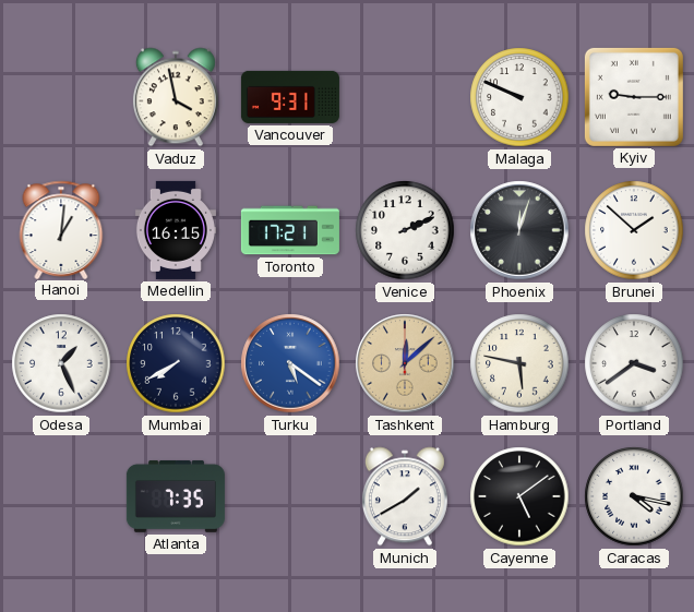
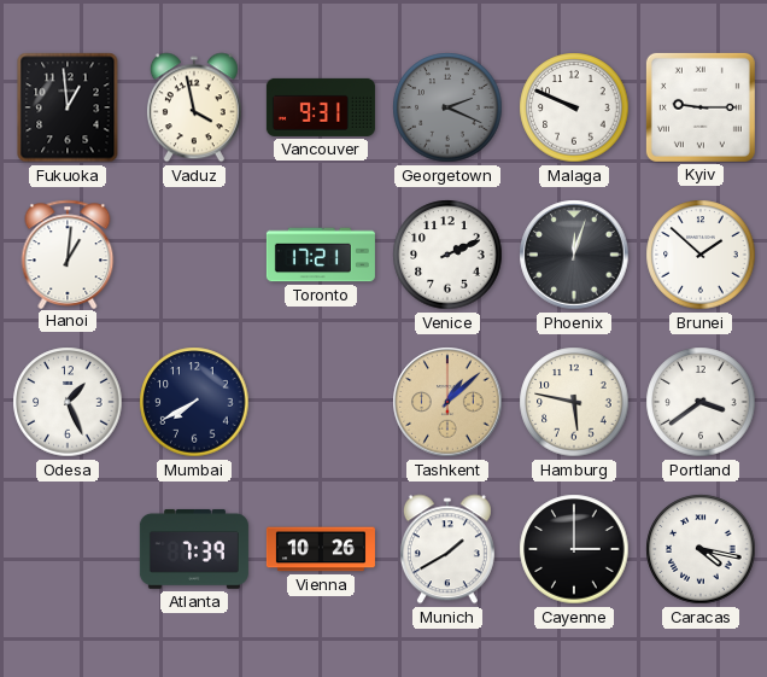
Fukuoka: none -> 12:59 (68, 107)
Georgetown: none -> 2:19 (447, 107)
Medellin: 16:15 -> none (176, 230)
Turku: 5:21 -> none (290, 363)
Tashkent: 12:08 -> 1:08 (447, 402)
Atlanta: 7:35 -> 7:39 (194, 549)
Vienna: none -> 10:26 (321, 549)
Cayenne: 5:09 -> 3:00 (574, 549)
